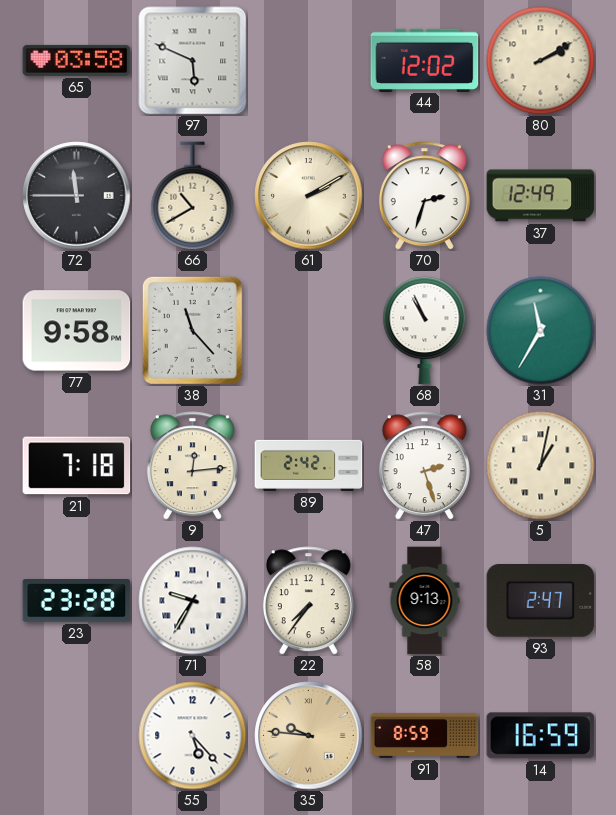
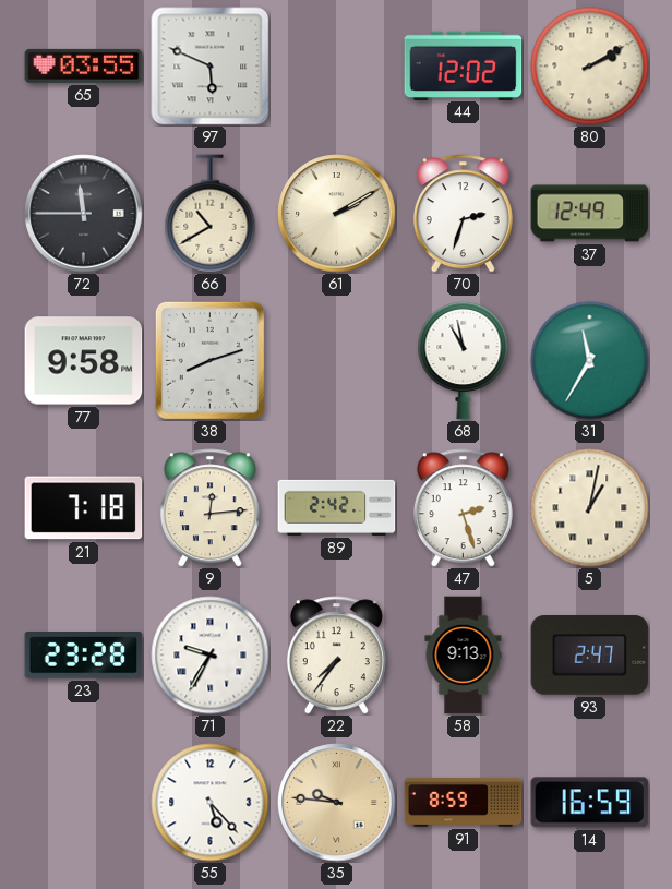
65: 03:58 -> 03:55 (84, 65)
38: 11:23 -> 8:12 (209, 360)
68: 10:56 -> 10:58 (464, 360)
